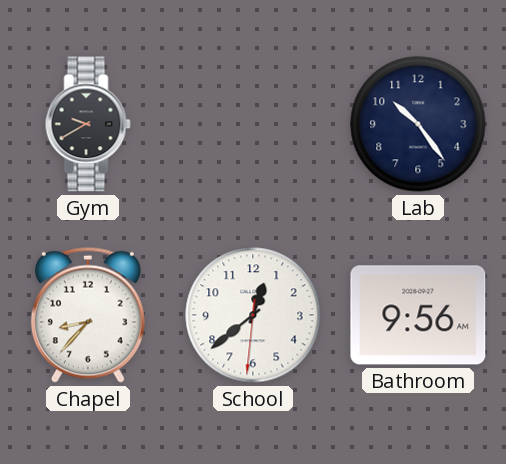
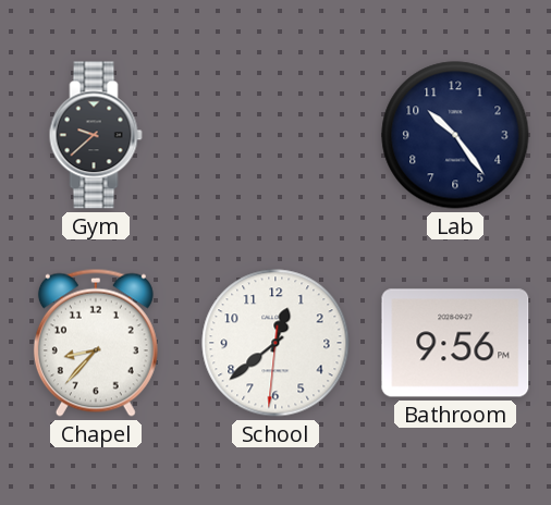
Gym: 9:40 -> 9:38 (96, 135)
Bathroom: 9:56 AM -> 9:56 PM (455, 343)
